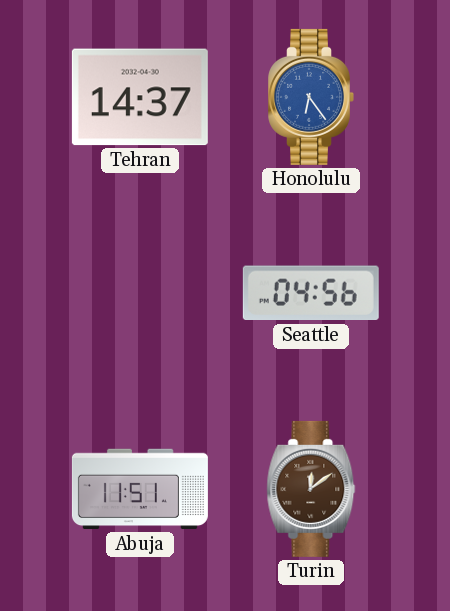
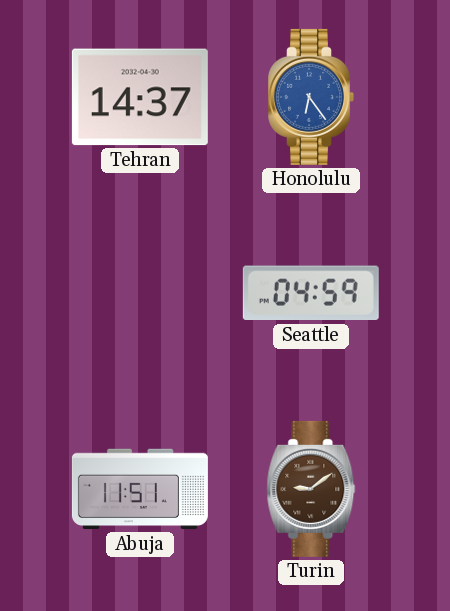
Seattle: 04:56 -> 04:59 (311, 293)
Turin: 12:09 -> 9:09 (311, 489)
